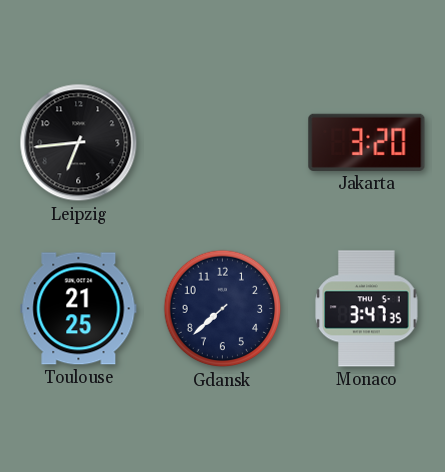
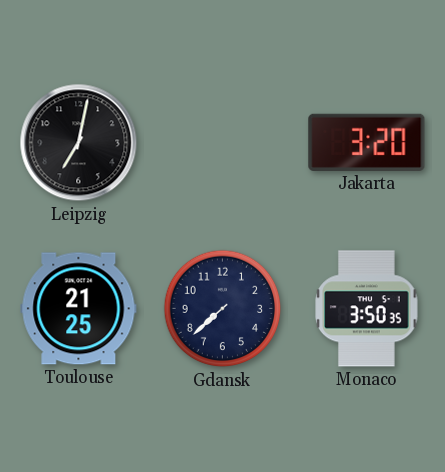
Leipzig: 6:44 -> 7:02 (79, 143)
Monaco: 3:47 -> 3:50 (367, 309)
